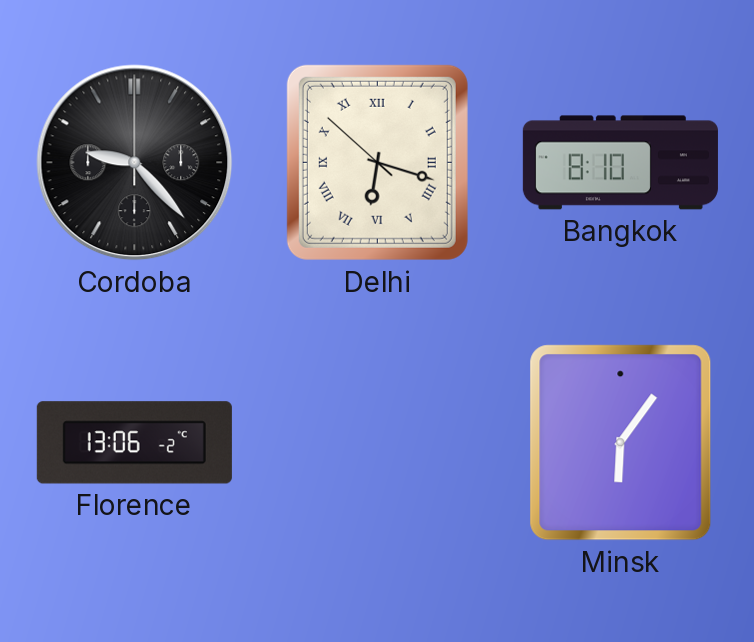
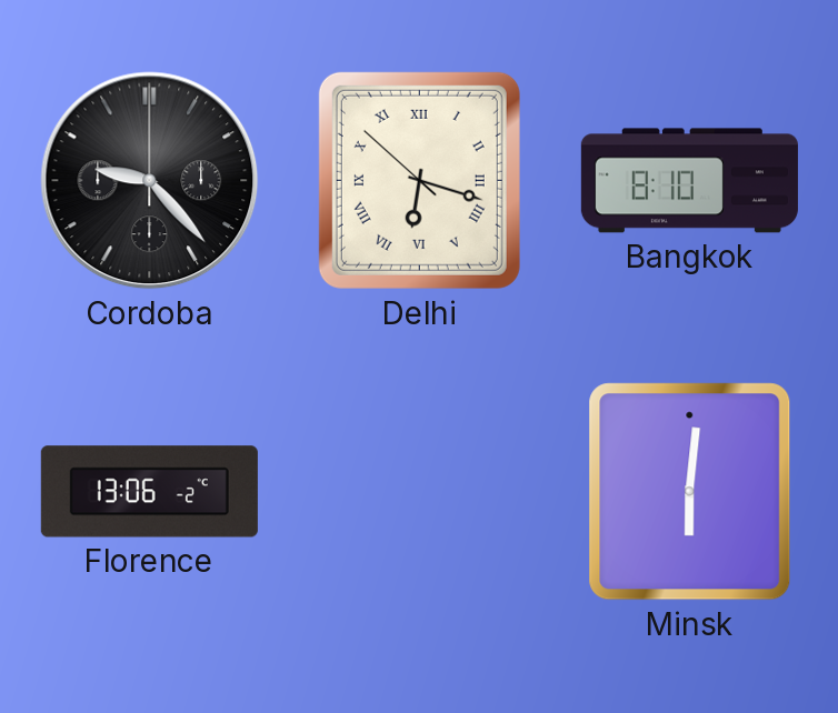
Minsk: 6:06 -> 6:01 (690, 492)
